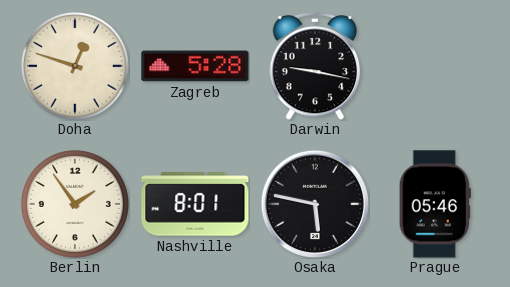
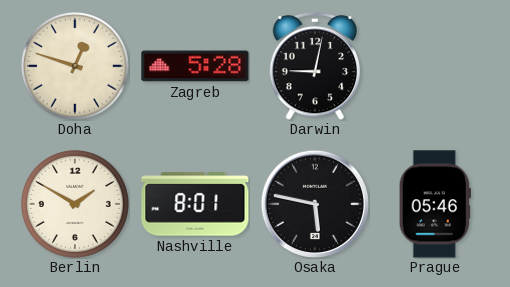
Darwin: 9:17 -> 9:02 (315, 66)
Berlin: 1:54 -> 1:50 (75, 204)
